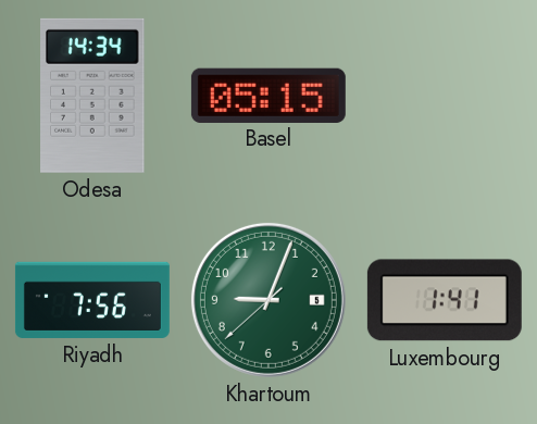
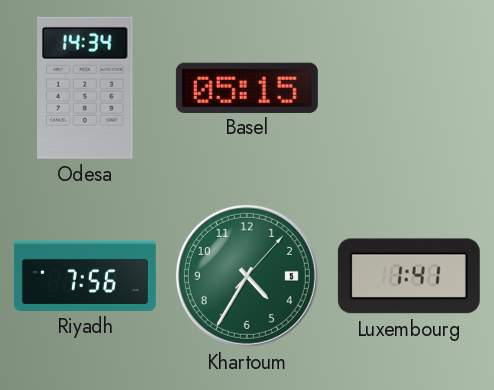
Khartoum: 9:03 -> 4:35 (247, 276)
